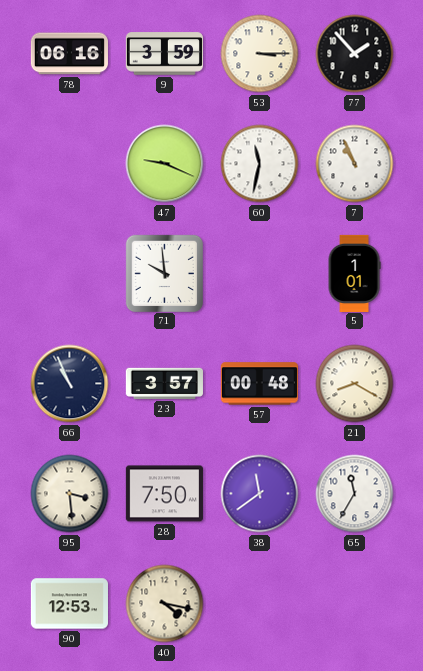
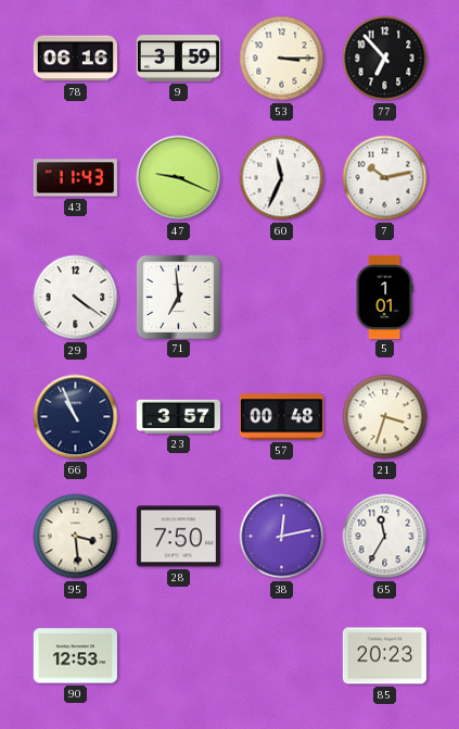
77: 1:53 -> 6:53 (385, 59)
43: none -> 11:43 (75, 178)
60: 11:32 -> 11:34 (282, 178)
7: 10:56 -> 10:13 (385, 178)
29: none -> 4:21 (76, 298)
71: 9:59 -> 6:59 (178, 297)
21: 8:20 -> 3:33 (385, 417)
38: 11:39 -> 12:13 (282, 537)
40: 4:17 -> none (165, 604)
85: none -> 20:23 (384, 656)
